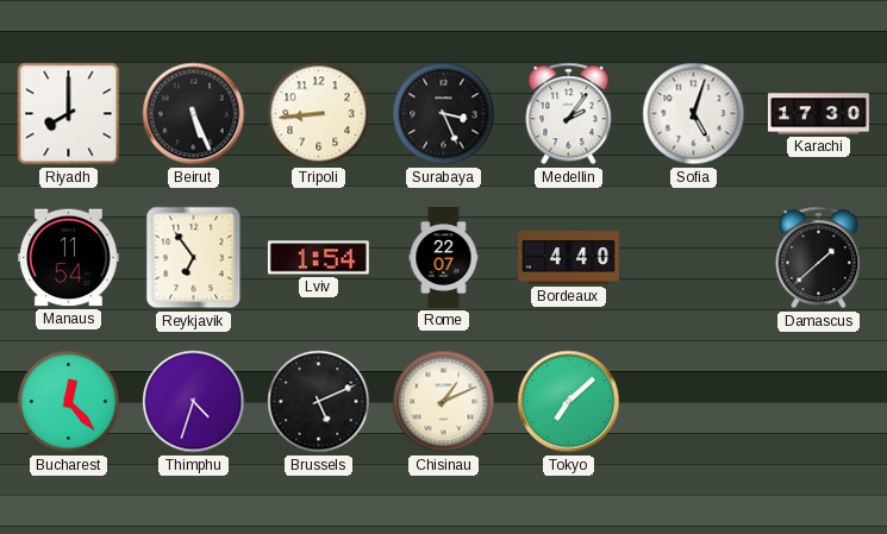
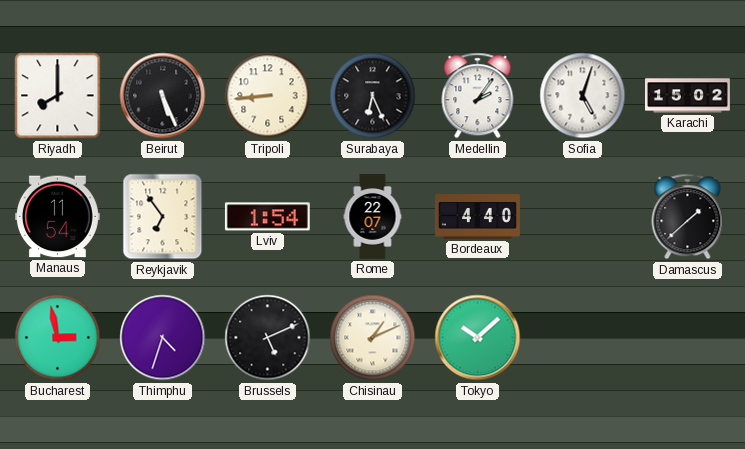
Surabaya: 3:26 -> 6:26 (373, 96)
Karachi: 17:30 -> 15:02 (688, 96)
Bucharest: 12:23 -> 2:58 (58, 338)
Tokyo: 7:08 -> 10:08 (478, 338)
